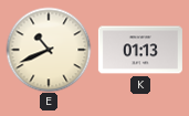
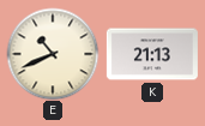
K: 01:13 -> 21:13 (152, 54)
